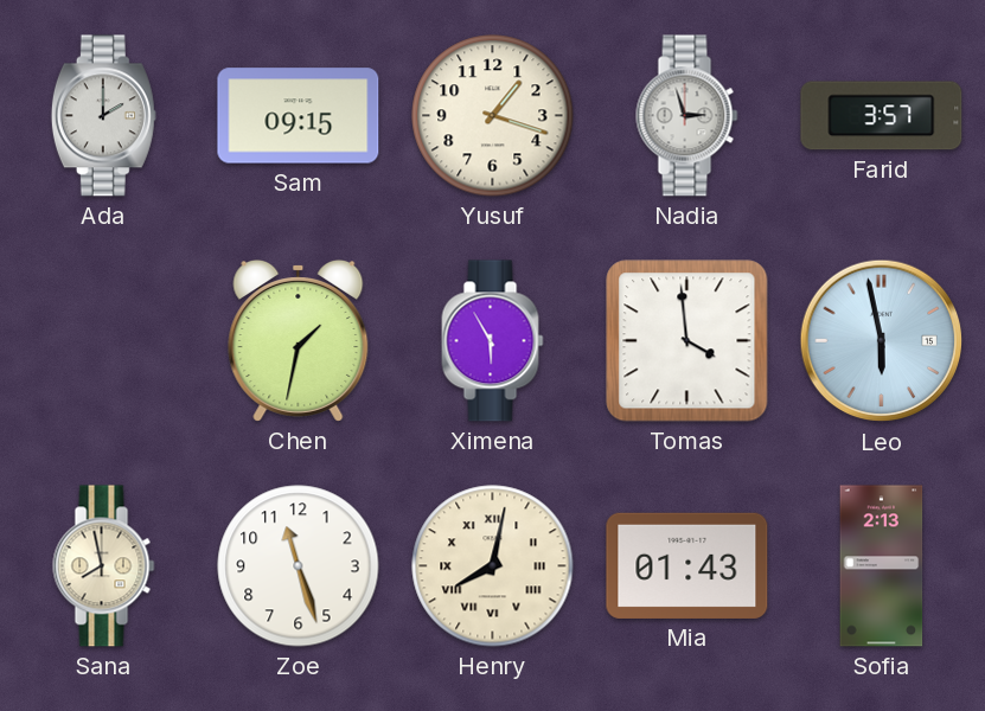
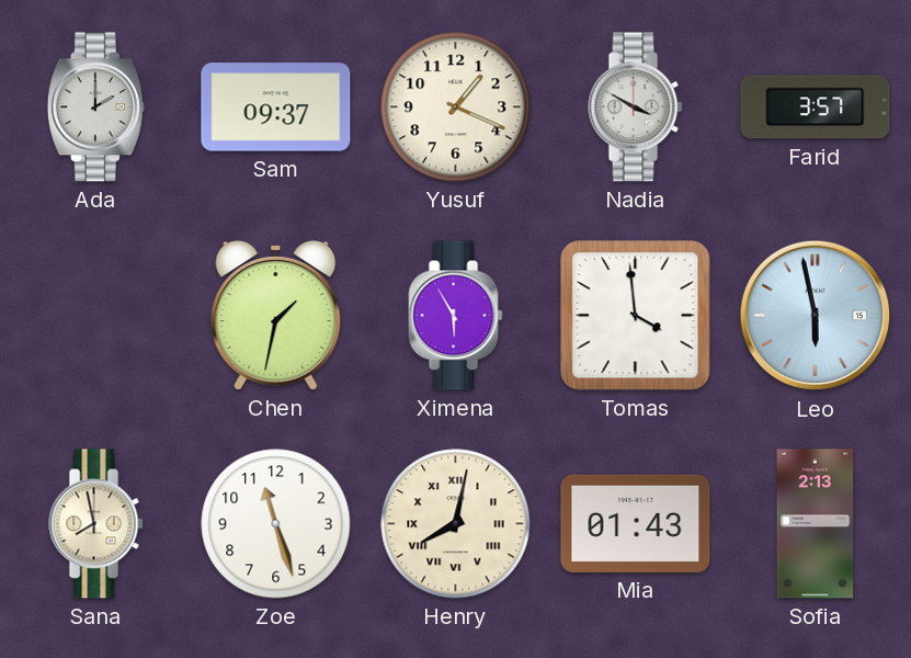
Sam: 09:15 -> 09:37 (276, 107)
Yusuf: 1:18 -> 1:19 (456, 107)
Nadia: 2:57 -> 3:50 (636, 107)
